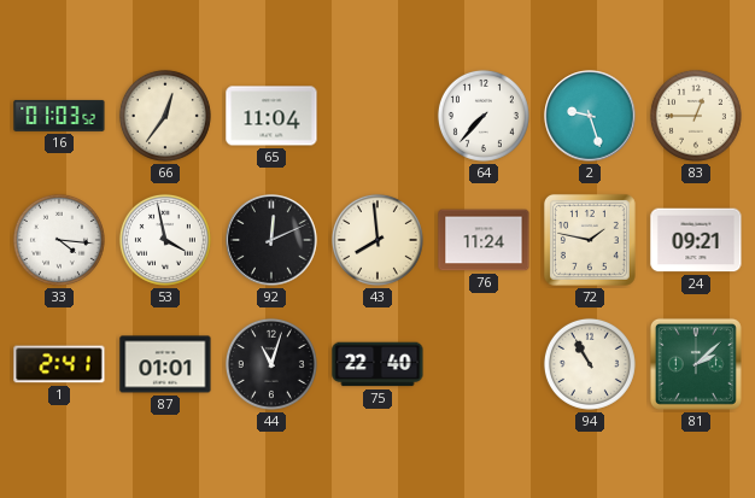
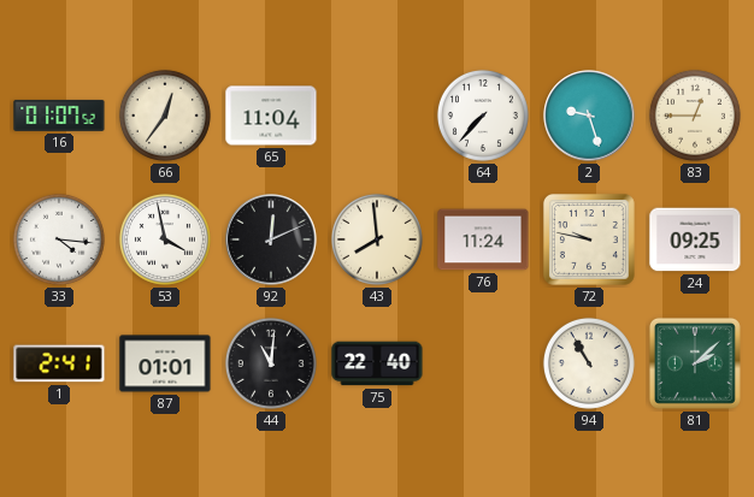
16: 01:03 -> 01:07 (59, 116)
72: 1:47 -> 9:47 (589, 239)
24: 09:21 -> 09:25 (695, 239)
44: 11:03 -> 11:01 (271, 363)
